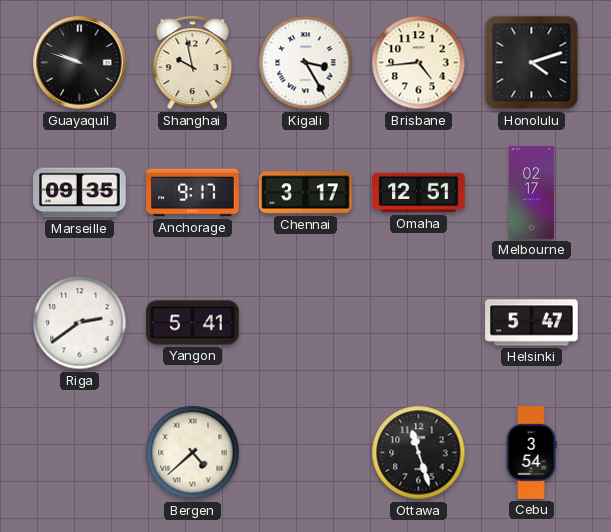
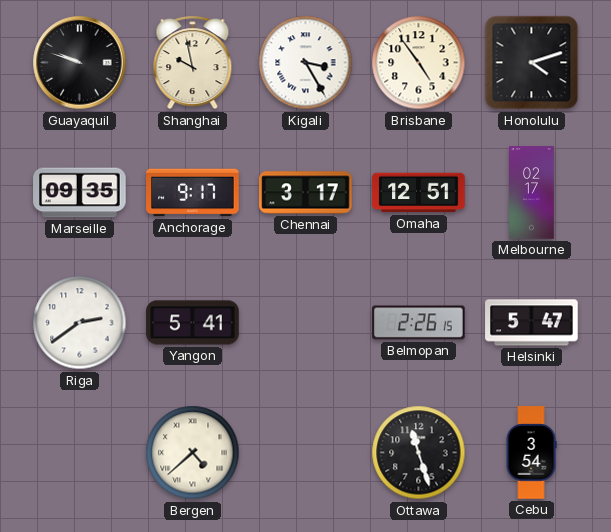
Brisbane: 4:44 -> 4:54 (419, 63)
Belmopan: none -> 2:26 (419, 323)
